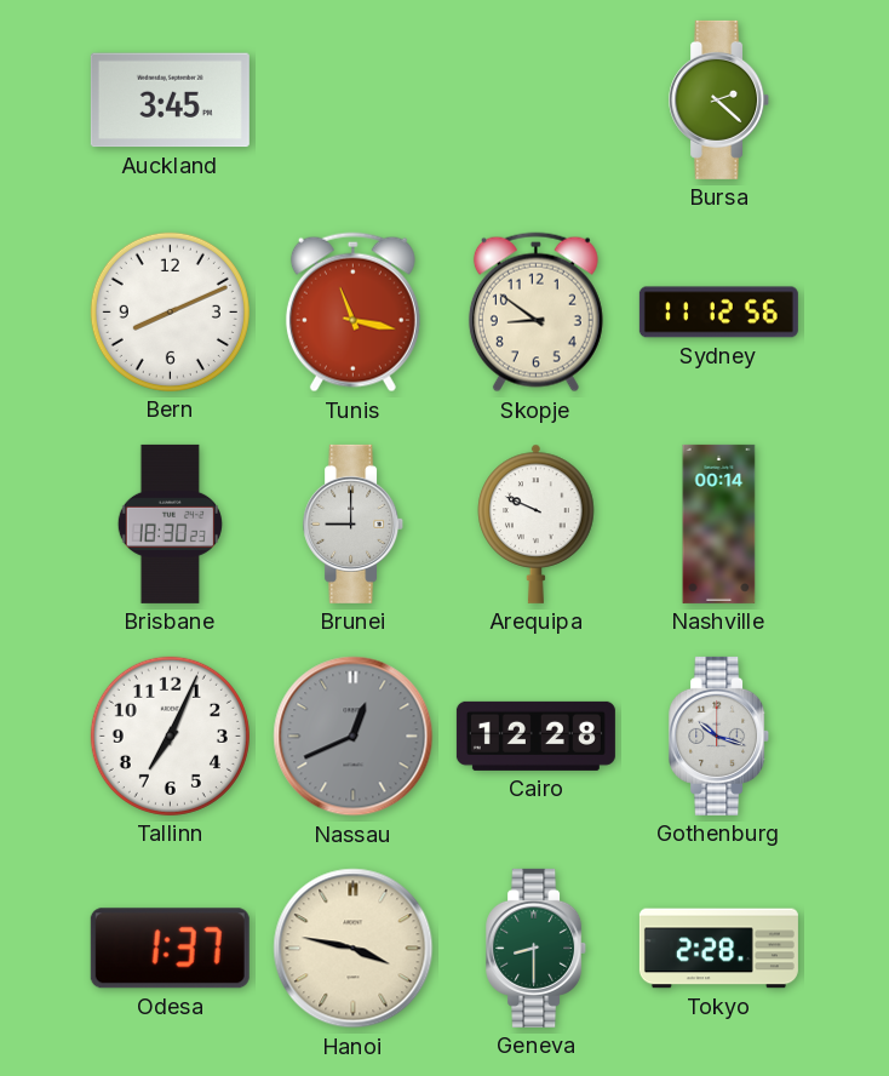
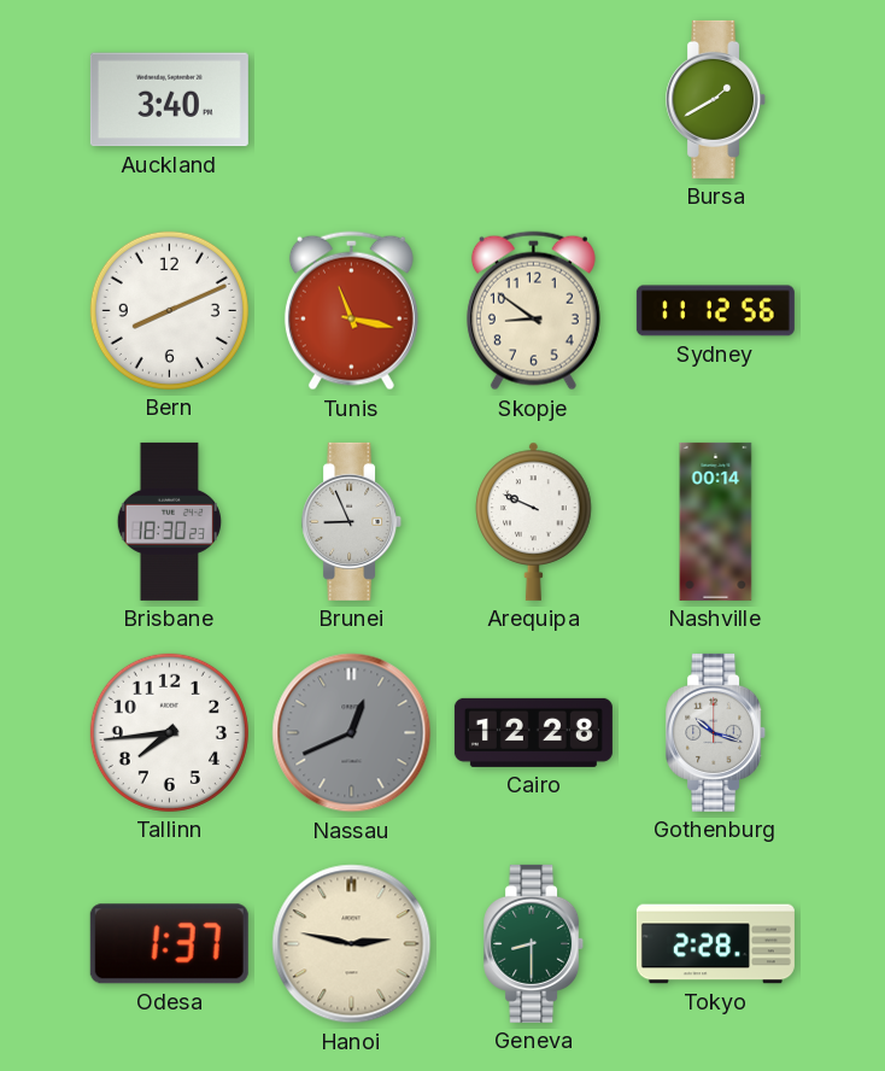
Auckland: 3:45 -> 3:40 (169, 100)
Bursa: 2:22 -> 1:40 (716, 99)
Brunei: 9:00 -> 8:56 (352, 521)
Tallinn: 7:04 -> 7:44 (169, 732)
Hanoi: 3:47 -> 2:47 (352, 944)
